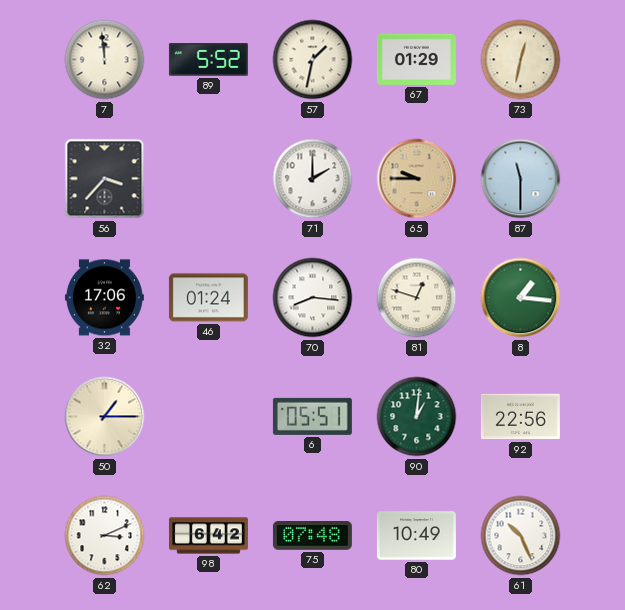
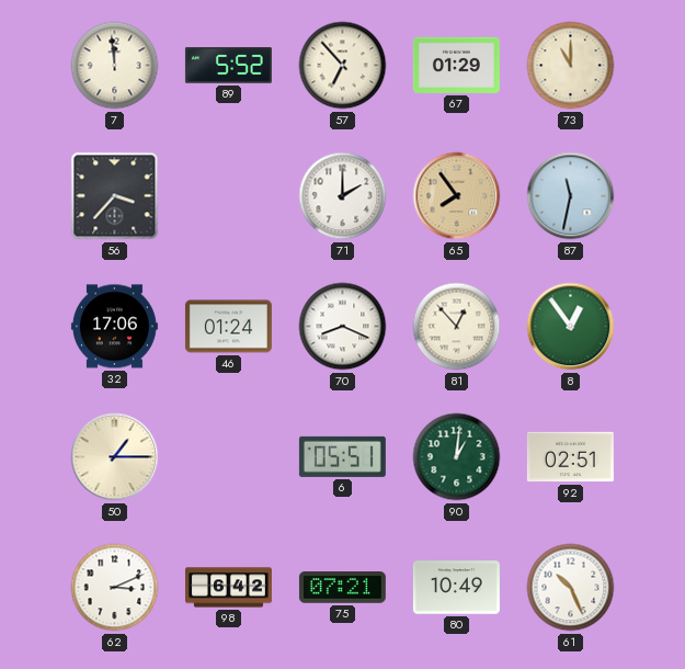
57: 1:32 -> 6:53 (343, 66)
73: 12:32 -> 11:00 (571, 66)
65: 9:45 -> 7:54 (457, 196)
87: 11:30 -> 11:32 (571, 196)
70: 8:16 -> 8:19 (343, 327)
81: 12:48 -> 12:53 (457, 327)
8: 1:16 -> 12:54 (571, 327)
92: 22:56 -> 02:51 (570, 457)
75: 07:48 -> 07:21 (342, 588)
